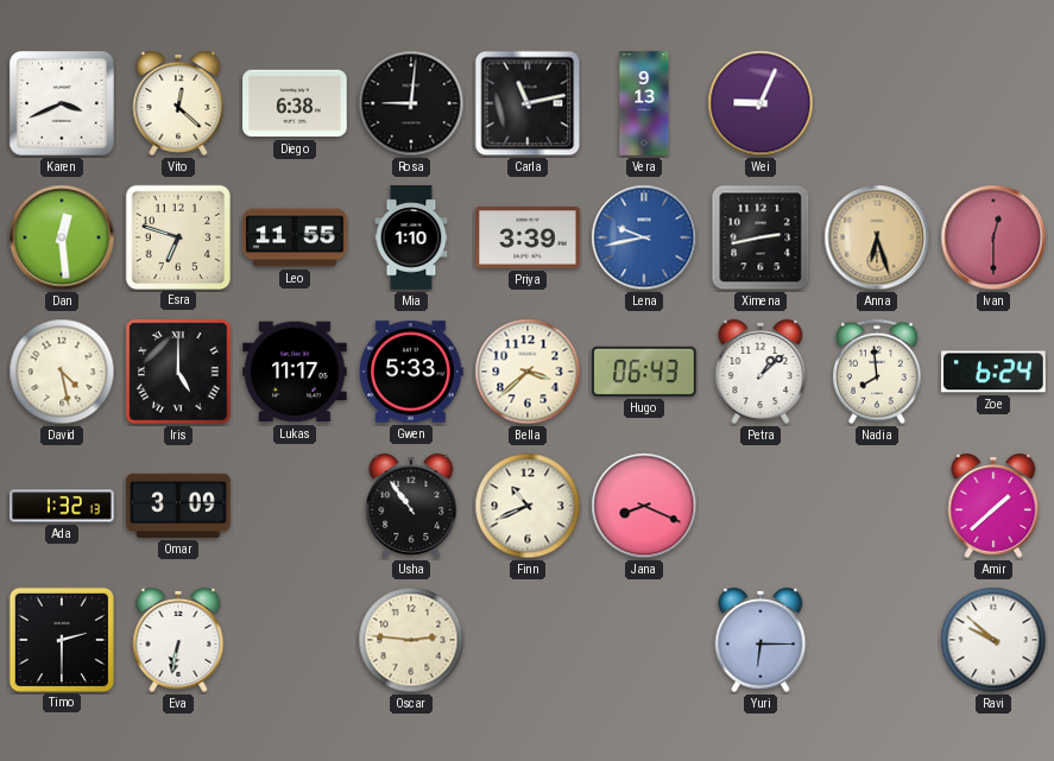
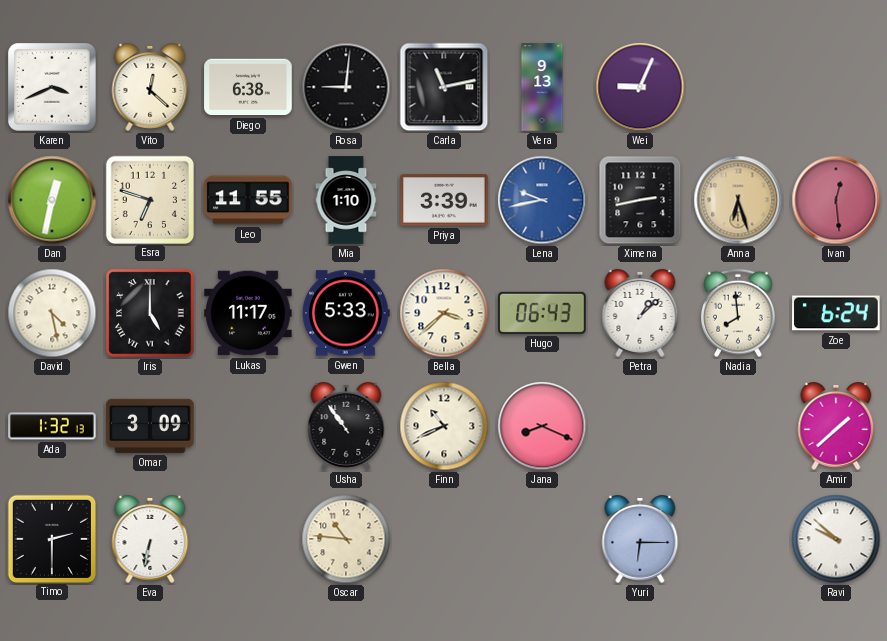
Dan: 12:29 -> 12:32 (52, 200)
Ivan: 12:30 -> 12:29 (836, 200)
Oscar: 2:46 -> 10:46 (346, 539)
